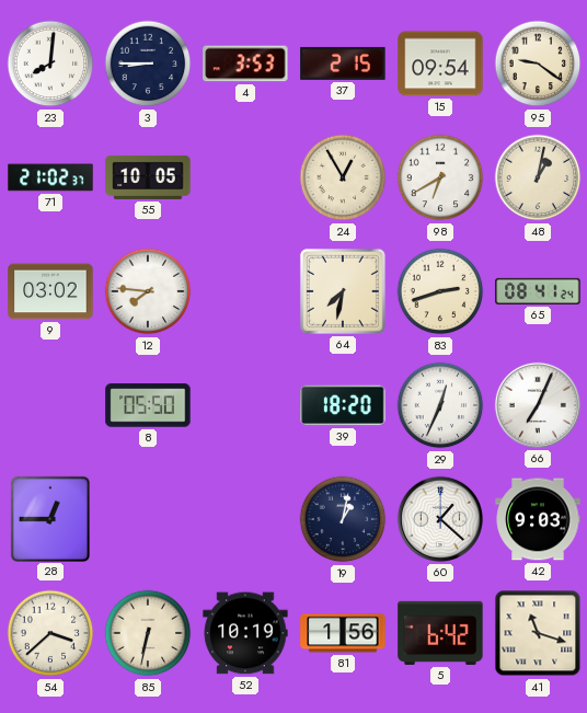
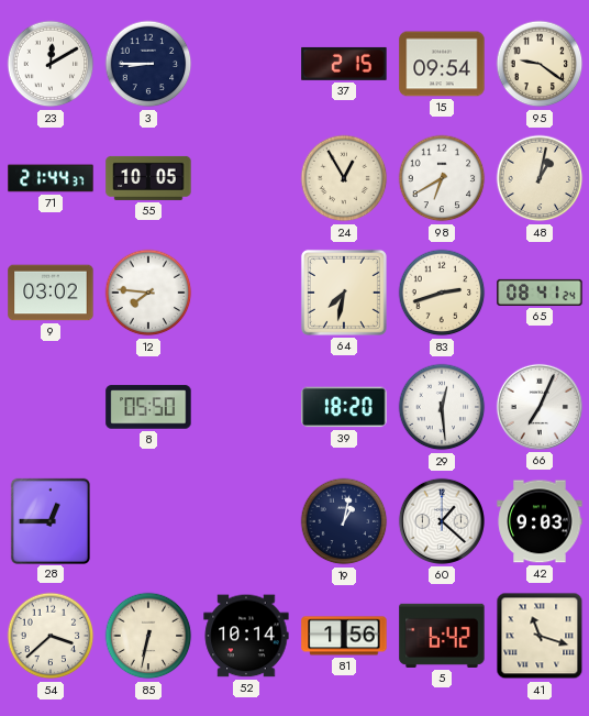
23: 8:01 -> 12:10 (51, 64)
4: 3:53 -> none (245, 64)
71: 21:02 -> 21:44 (51, 178)
29: 12:34 -> 12:29 (442, 407)
52: 10:19 -> 10:14 (246, 636)
